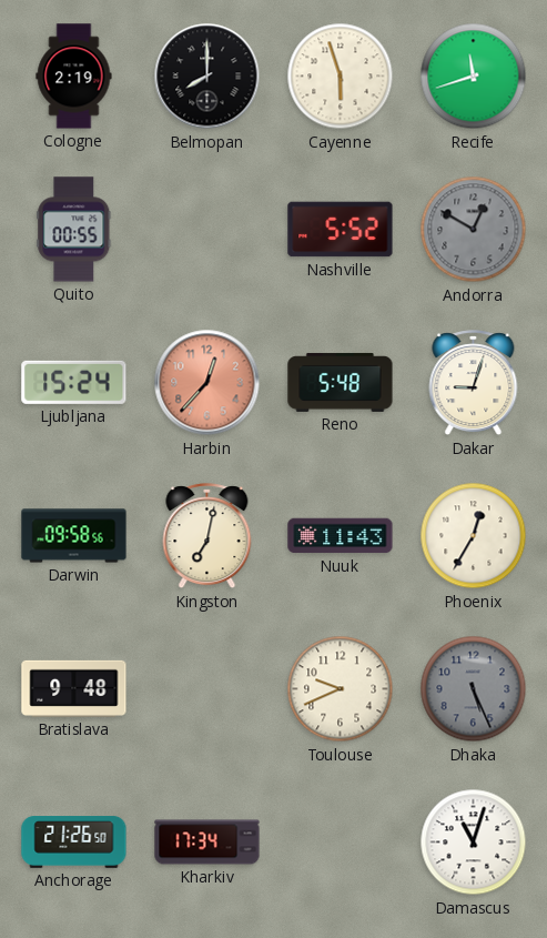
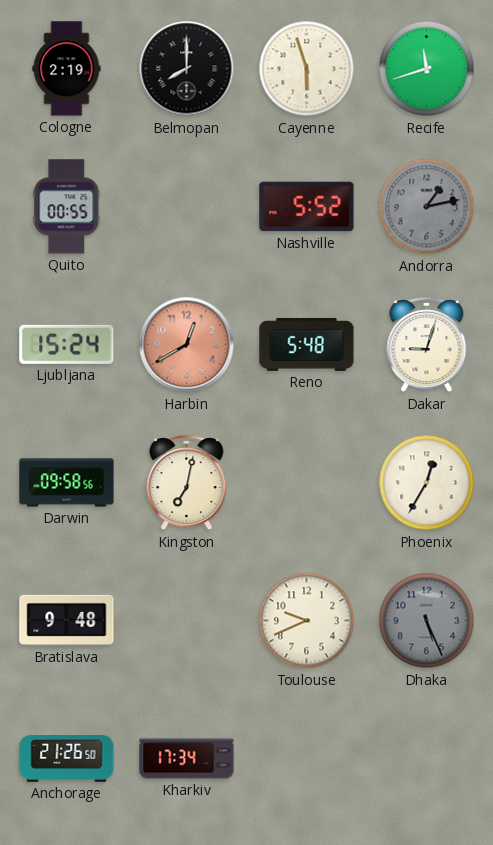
Andorra: 12:50 -> 1:13 (427, 207)
Harbin: 12:37 -> 12:40 (187, 345)
Nuuk: 11:43 -> none (341, 536)
Damascus: 11:03 -> none (474, 843)
